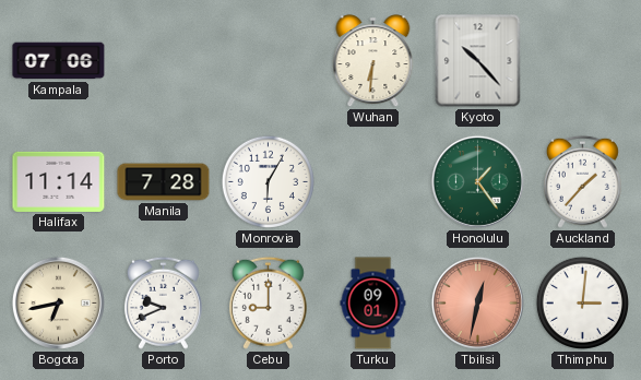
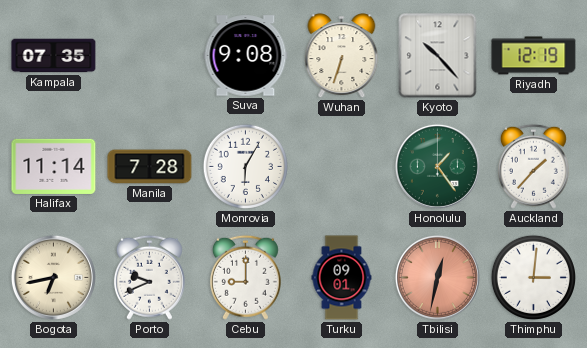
Kampala: 07:06 -> 07:35 (54, 56)
Suva: none -> 9:08 (246, 56)
Wuhan: 6:31 -> 6:33 (342, 56)
Riyadh: none -> 12:19 (534, 56)
